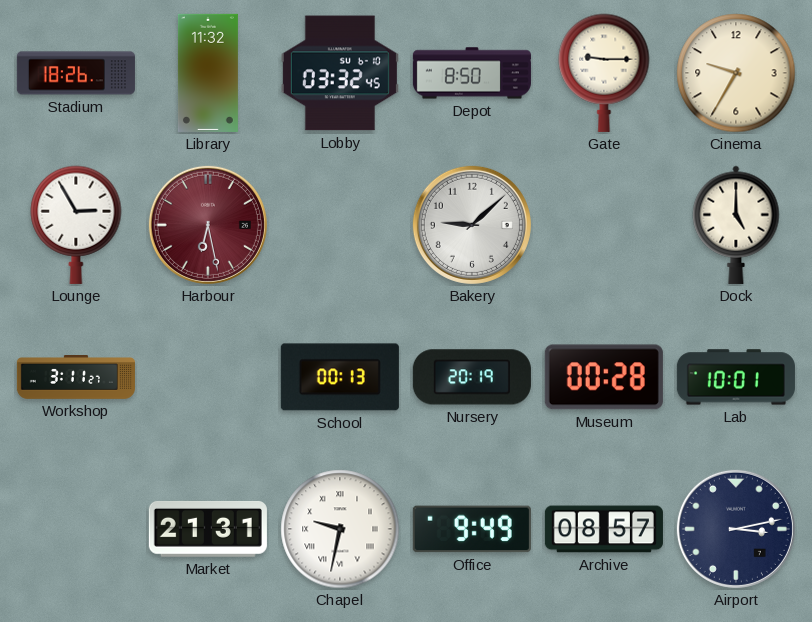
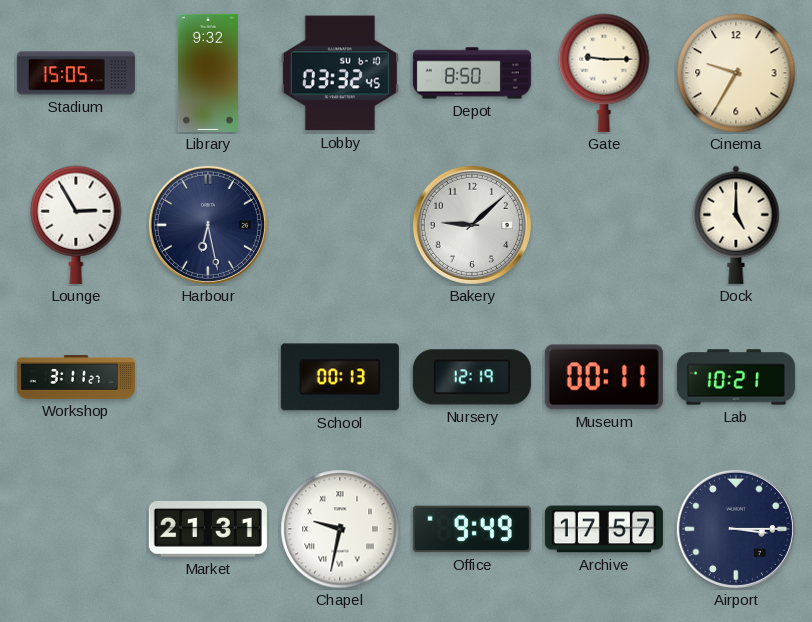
Stadium: 18:26 -> 15:05 (76, 73)
Library: 11:32 -> 9:32 (208, 73)
Harbour dial: burgundy -> navy (208, 225)
Nursery: 20:19 -> 12:19 (472, 377)
Museum: 00:28 -> 00:11 (604, 377)
Lab: 10:01 -> 10:21 (736, 377)
Archive: 08:57 -> 17:57 (604, 529)
Airport: 3:13 -> 3:15 (736, 529)
